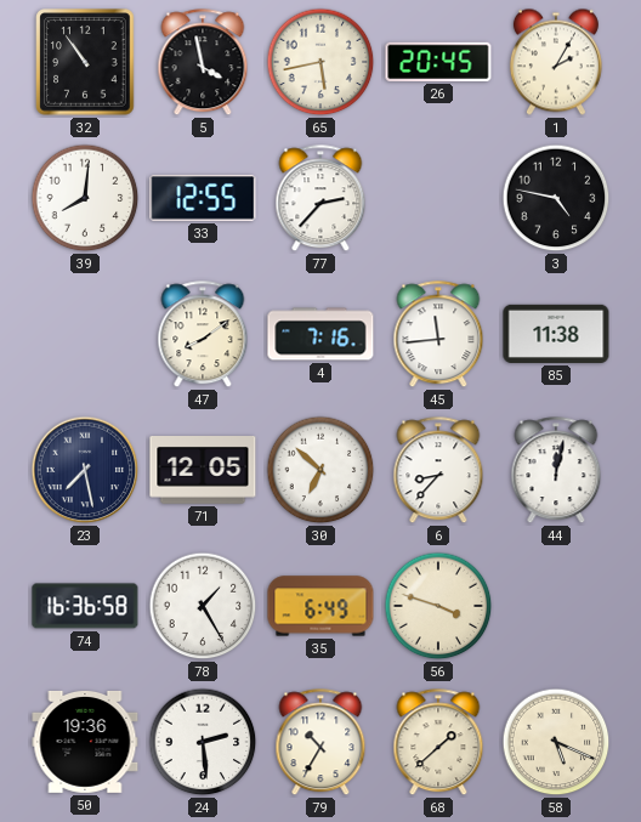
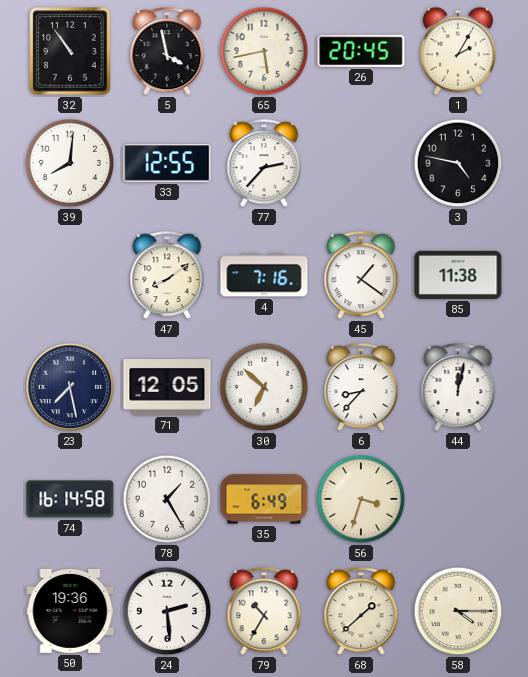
45: 11:44 -> 1:21 (361, 276)
74: 16:36 -> 16:14 (70, 499)
56: 3:48 -> 3:33 (361, 499)
58: 5:19 -> 4:15 (458, 611)
